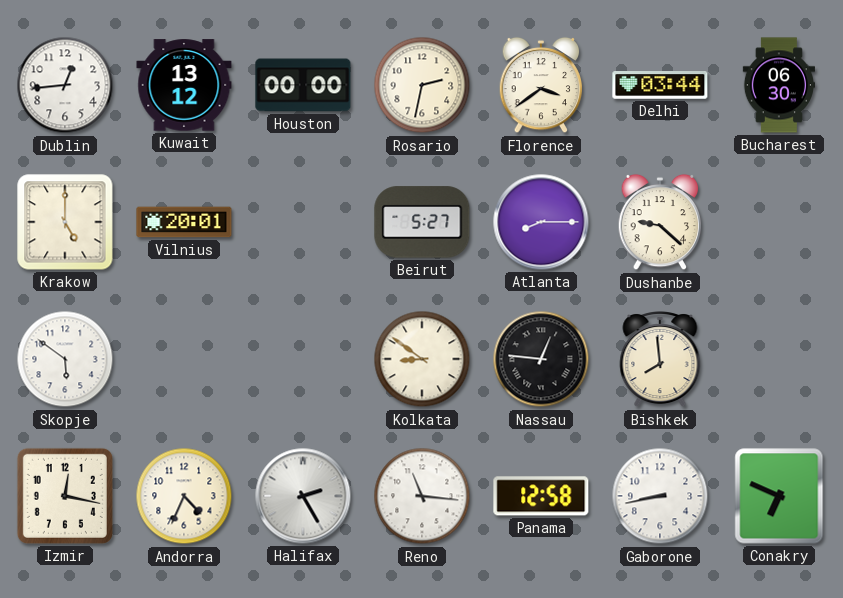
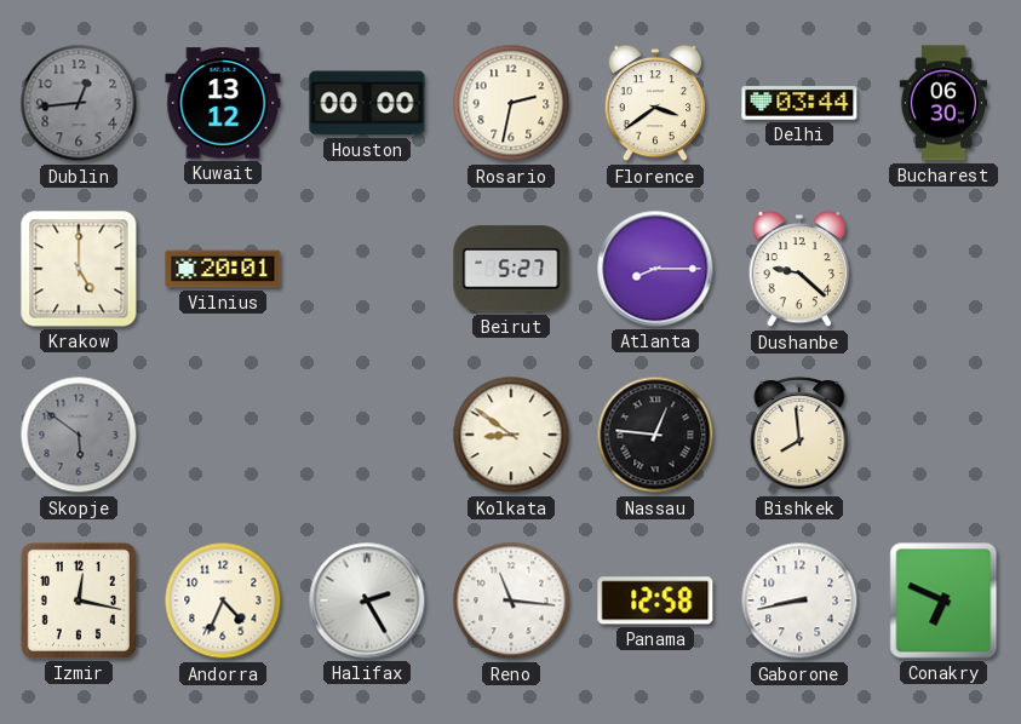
Dublin dial: white -> grey (79, 103)
Skopje dial: white -> grey (79, 435)
